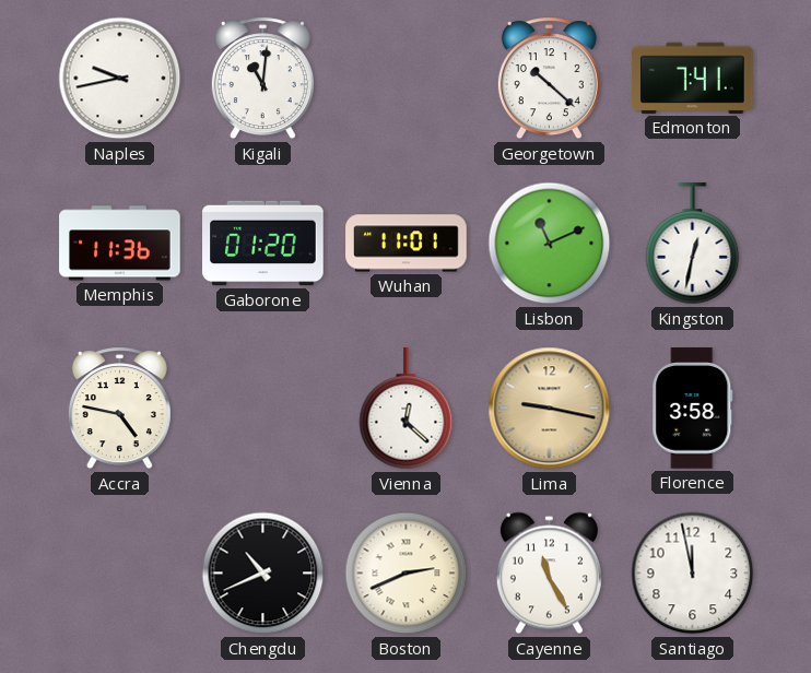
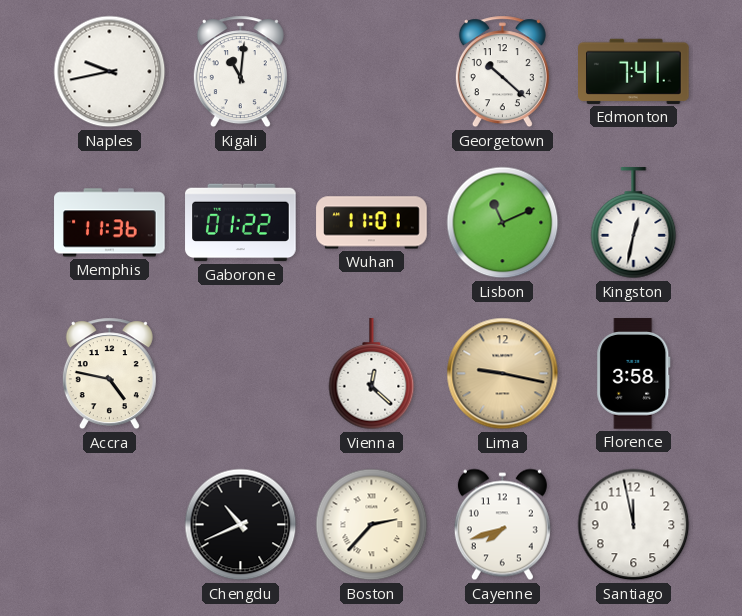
Gaborone: 01:20 -> 01:22 (241, 223)
Boston: 2:41 -> 2:37 (372, 525)
Cayenne: 11:25 -> 7:42 (502, 525)
